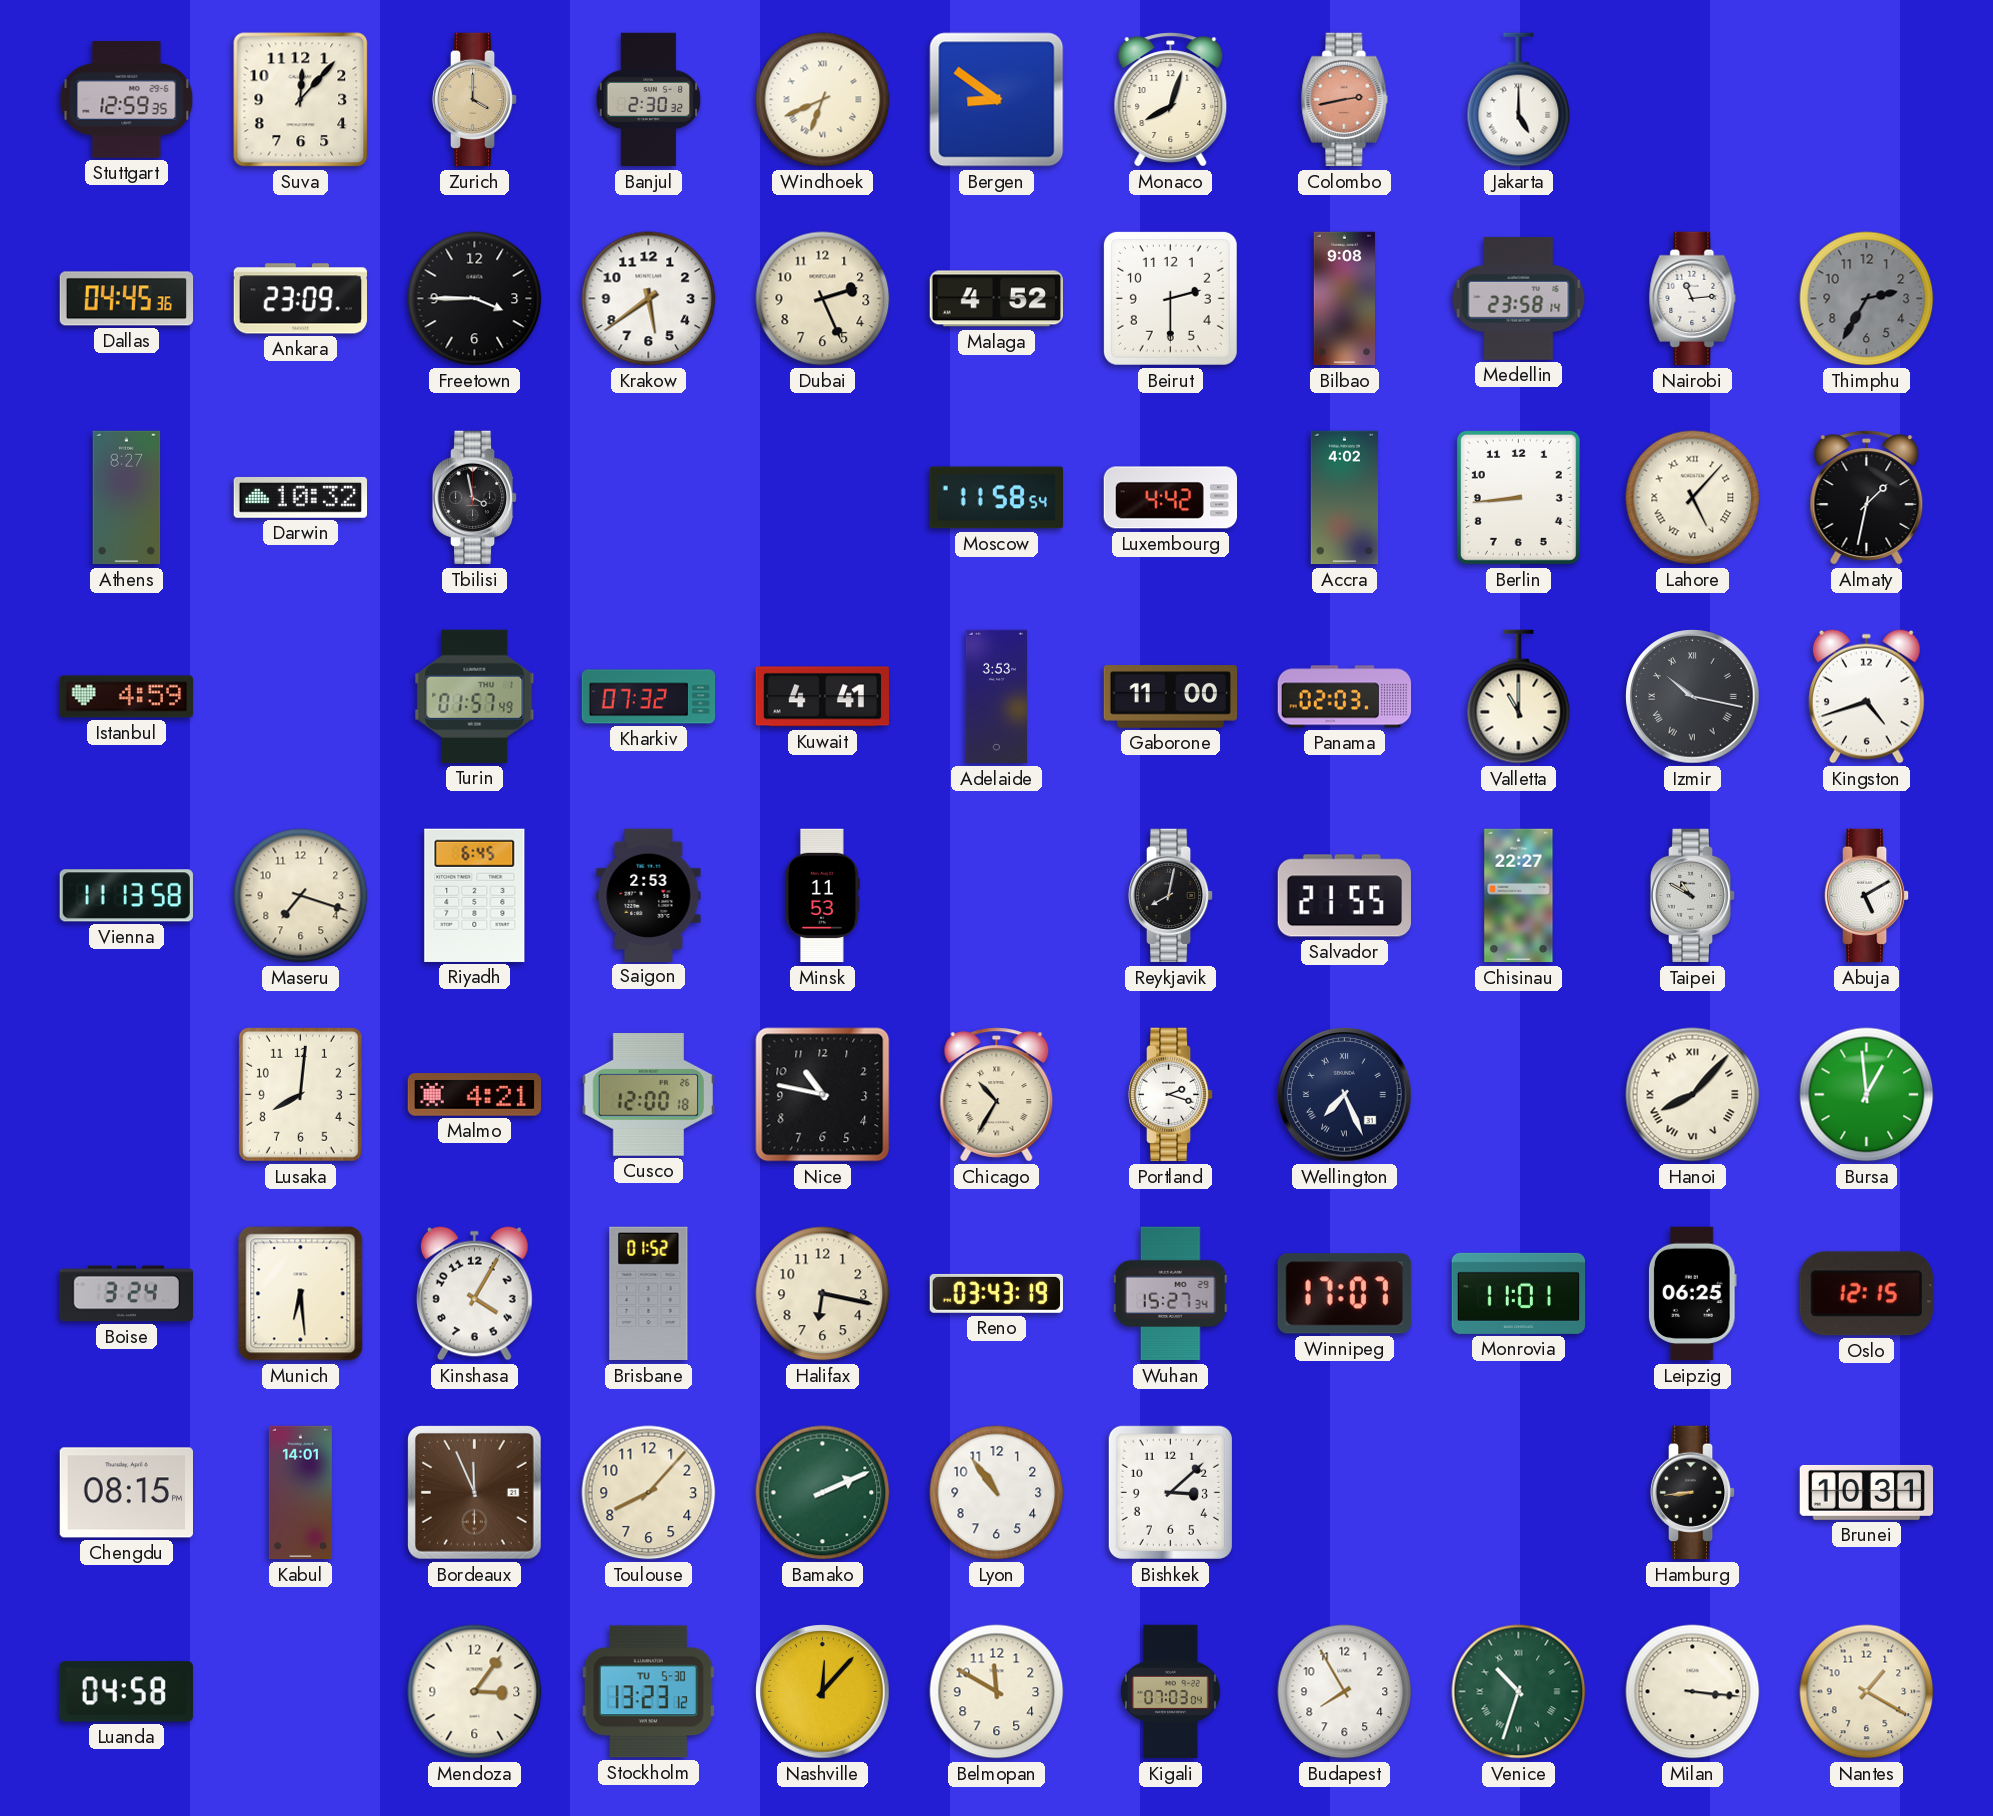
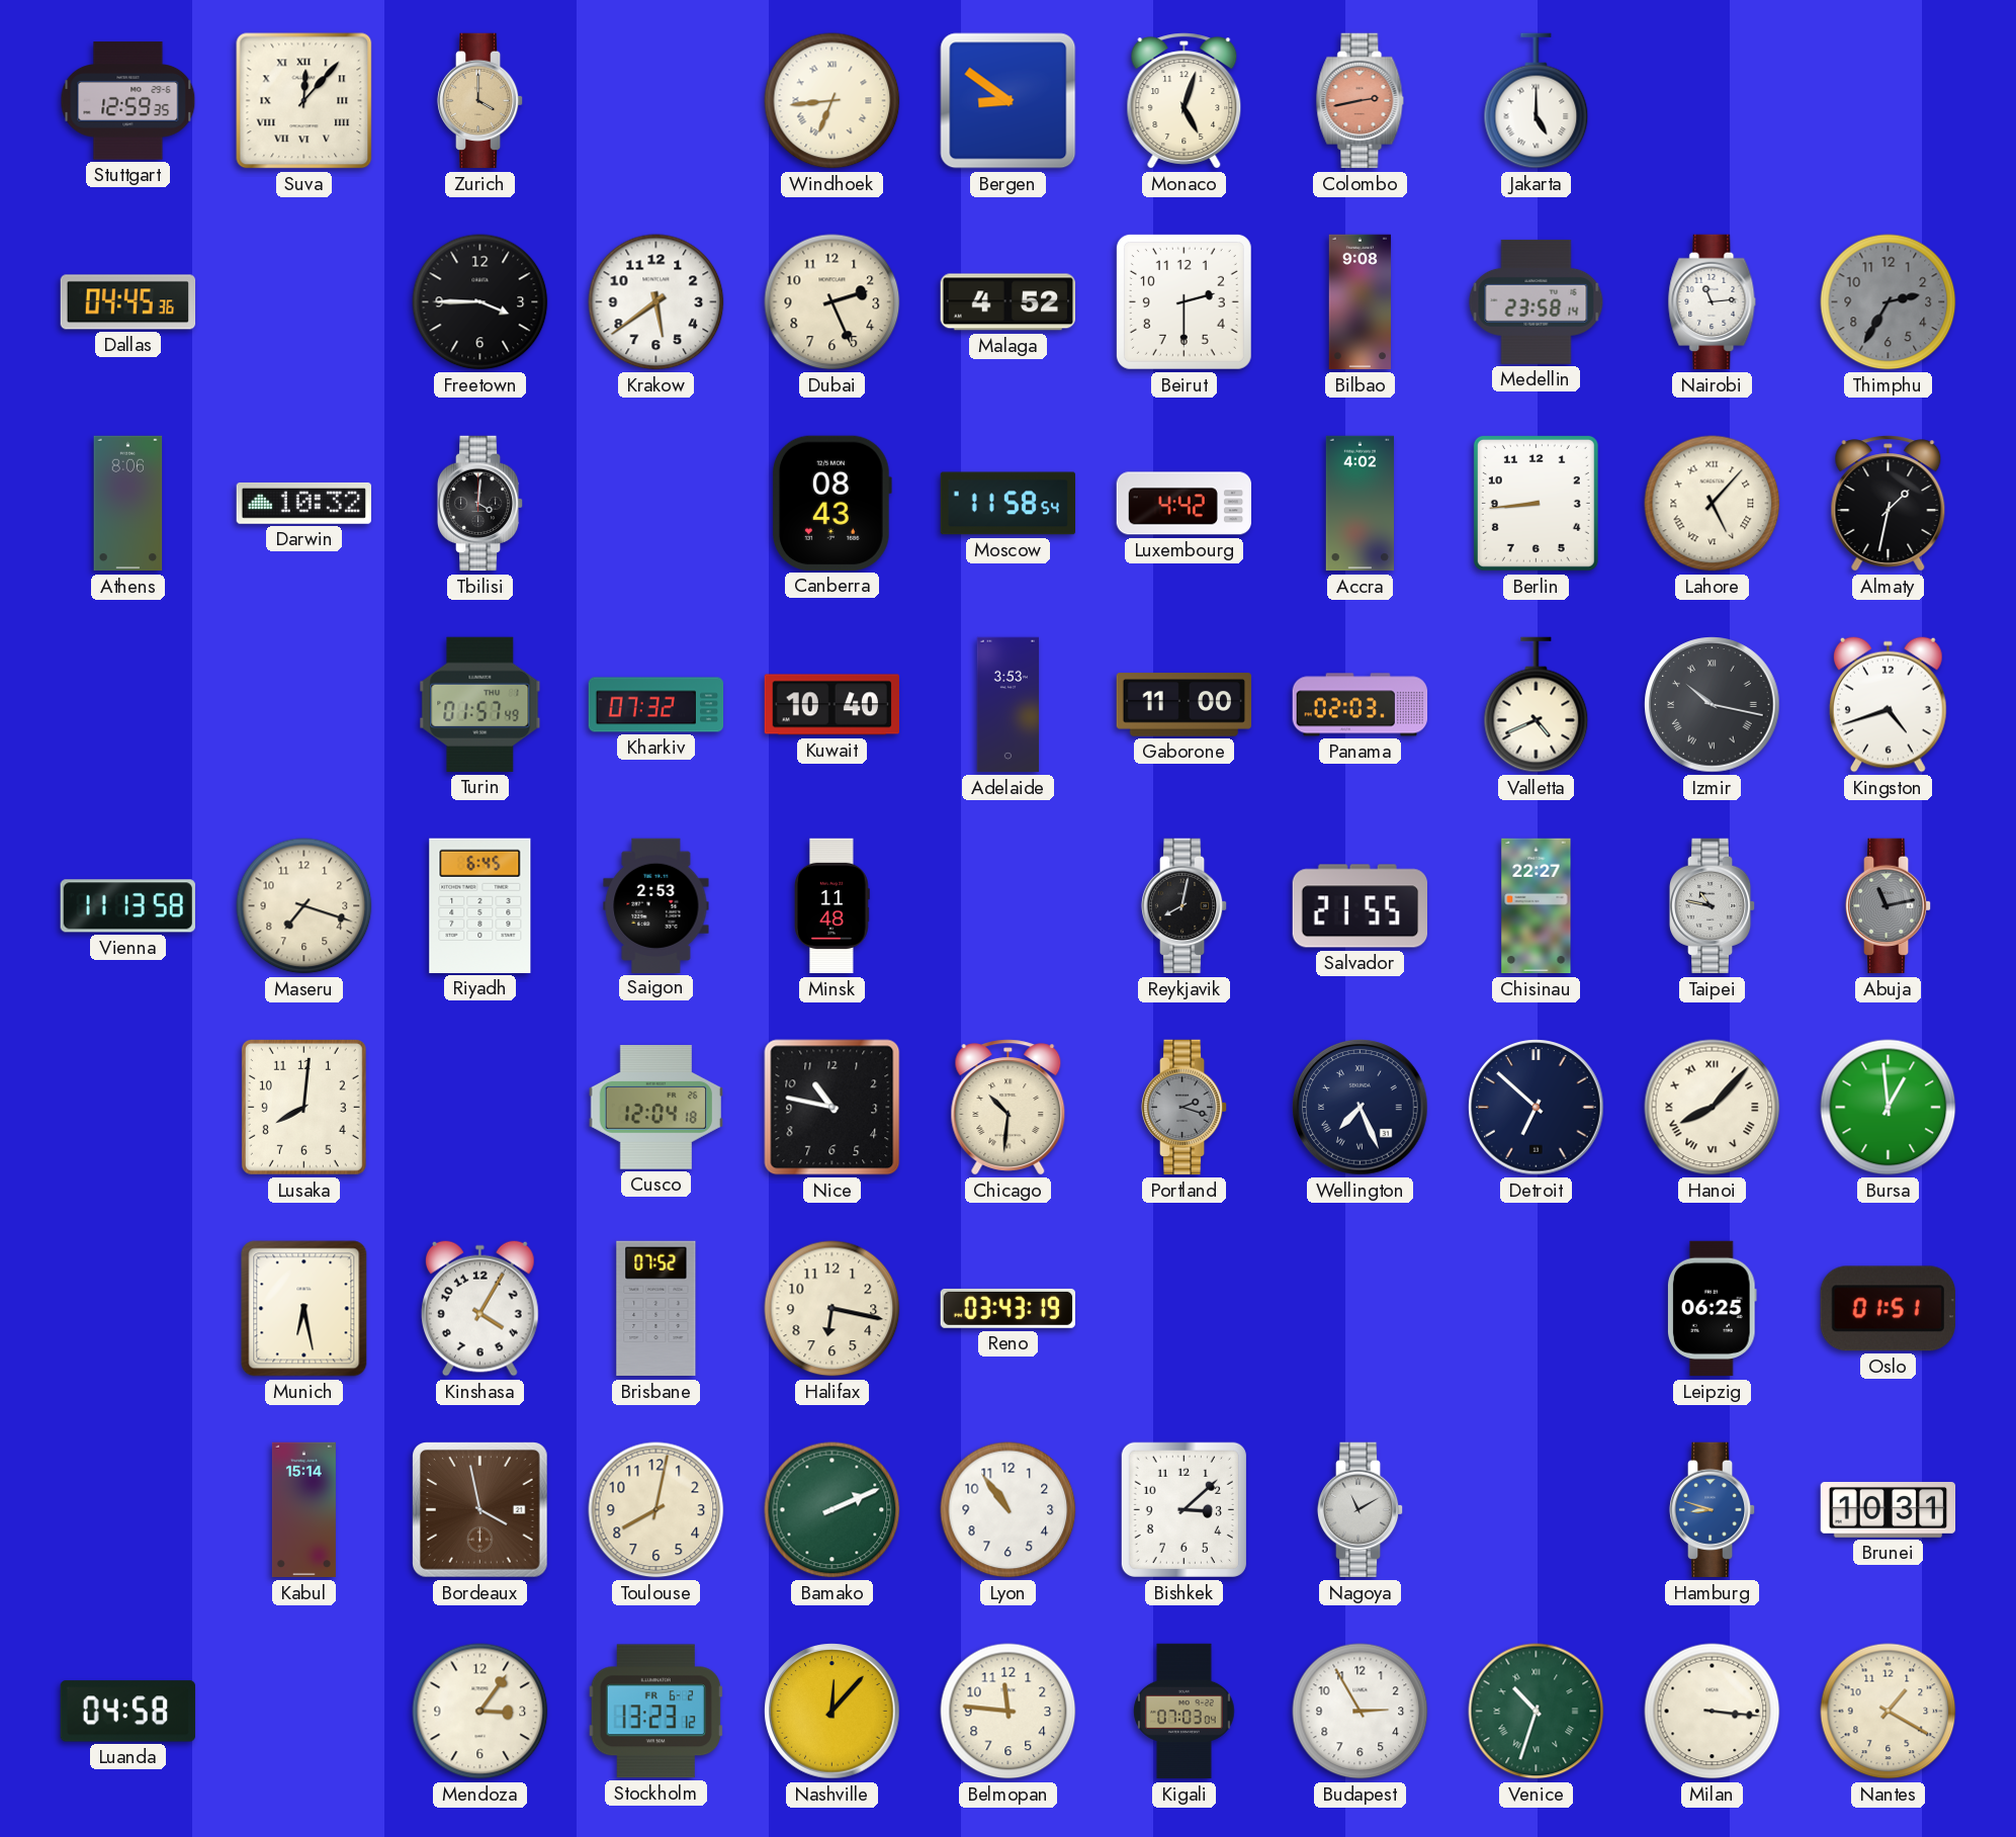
Suva numerals: Arabic -> Roman (304, 101)
Banjul: 2:30 -> none (649, 100)
Windhoek: 6:41 -> 6:44 (832, 101)
Monaco: 8:03 -> 5:03 (1185, 101)
Ankara: 23:09 -> none (300, 299)
Athens: 8:27 -> 8:06 (128, 504)
Tbilisi: 3:58 -> 4:01 (480, 504)
Canberra: none -> 08:43 (831, 503)
Istanbul: 4:59 -> none (127, 697)
Kuwait: 4:41 -> 10:40 (831, 705)
Valletta: 11:00 -> 4:41 (1537, 705)
Minsk: 11:53 -> 11:48 (832, 906)
Taipei: 10:50 -> 10:47 (1713, 906)
Abuja: 5:10 -> 11:13 (1889, 906)
Abuja dial: white -> grey (1889, 906)
Malmo: 4:21 -> none (475, 1095)
Cusco: 12:00 -> 12:04 (655, 1108)
Chicago: 10:35 -> 10:31 (1009, 1108)
Portland dial: white -> grey (1185, 1108)
Detroit: none -> 6:52 (1537, 1108)
Boise: 3:24 -> none (126, 1294)
Munich: 6:29 -> 6:28 (304, 1309)
Brisbane: 01:52 -> 07:52 (656, 1309)
Wuhan: 15:27 -> none (1170, 1294)
Winnipeg: 17:07 -> none (1344, 1294)
Monrovia: 11:01 -> none (1519, 1293)
Oslo: 12:15 -> 01:51 (1888, 1309)
Chengdu: 08:15 -> none (126, 1493)
Kabul: 14:01 -> 15:14 (303, 1510)
Bordeaux: 11:56 -> 3:58 (480, 1510)
Toulouse: 8:07 -> 8:02 (656, 1510)
Nagoya: none -> 11:10 (1361, 1510)
Hamburg: 8:44 -> 8:48 (1713, 1510)
Hamburg dial: black -> blue (1713, 1510)
Stockholm date: TU 5-30 -> FR 6-2 (655, 1712)
Belmopan: 11:50 -> 11:46 (1009, 1712)
Budapest: 7:55 -> 2:55 (1361, 1712)
